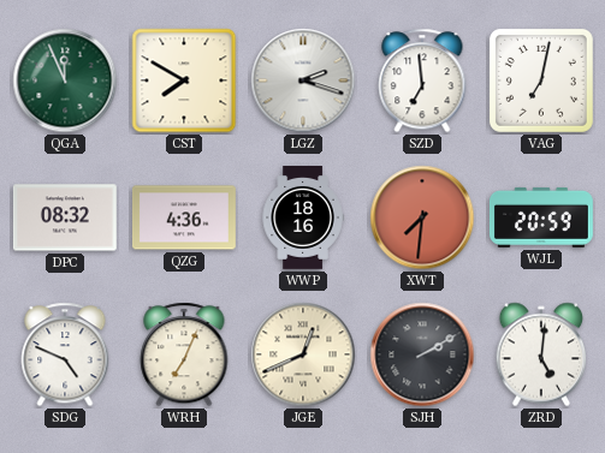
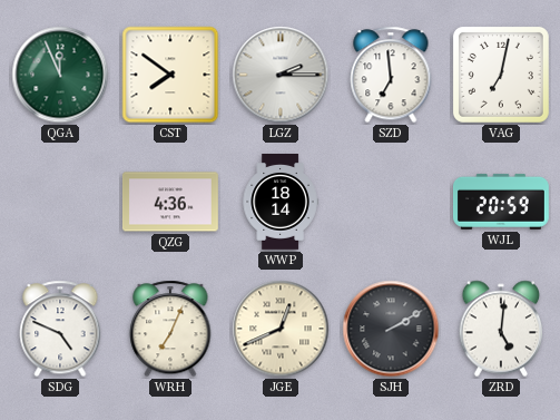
CST: 7:50 -> 7:51 (170, 75)
LGZ: 2:18 -> 2:15 (281, 75)
DPC: 08:32 -> none (65, 217)
WWP: 18:16 -> 18:14 (281, 203)
XWT: 7:31 -> none (422, 217)
